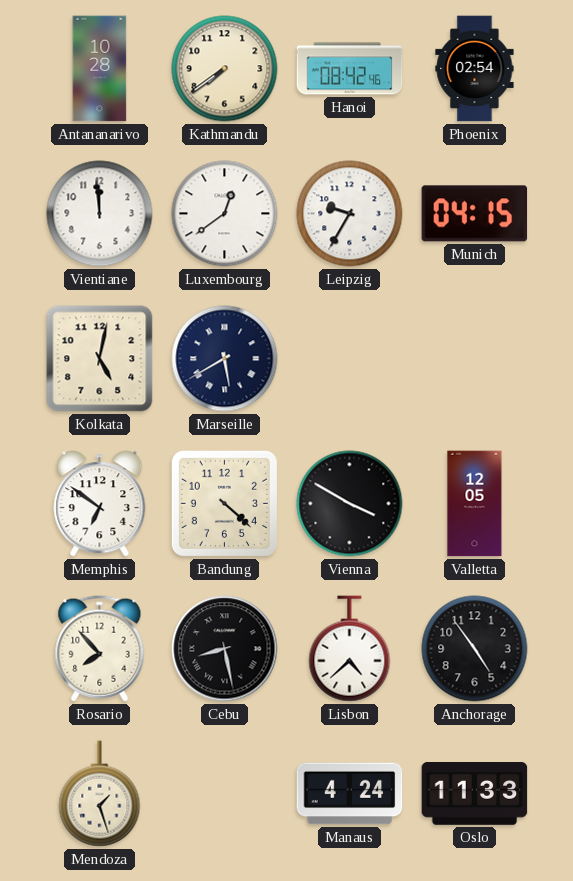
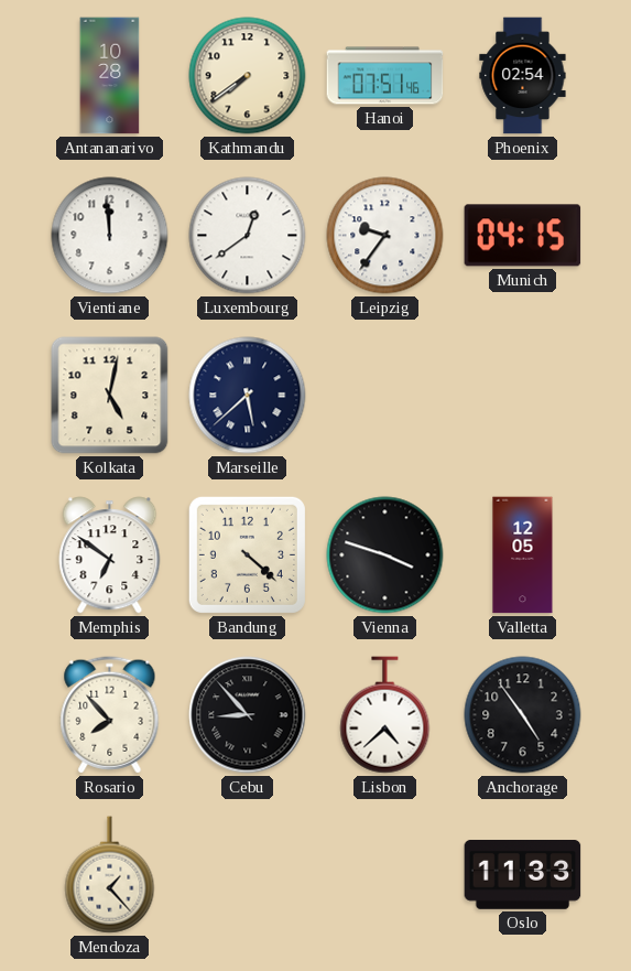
Hanoi: 08:42 -> 07:51 (385, 76)
Leipzig: 9:35 -> 9:36 (385, 236)
Marseille: 5:40 -> 5:38 (248, 396)
Vienna: 3:50 -> 3:48 (385, 555)
Cebu: 8:28 -> 8:53 (248, 715)
Mendoza: 1:27 -> 1:23 (110, 875)
Manaus: 4:24 -> none (350, 794)
